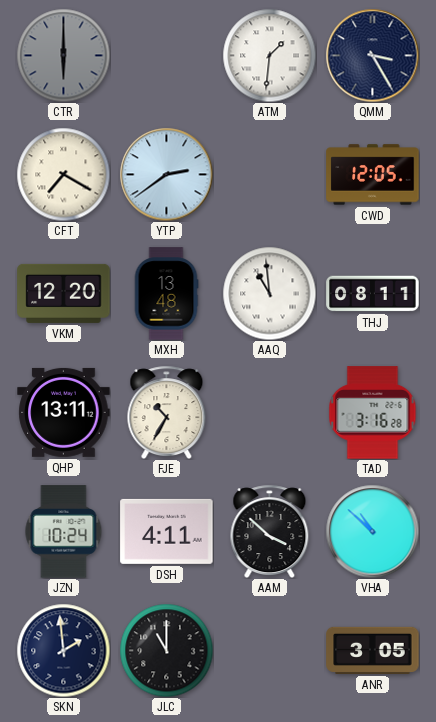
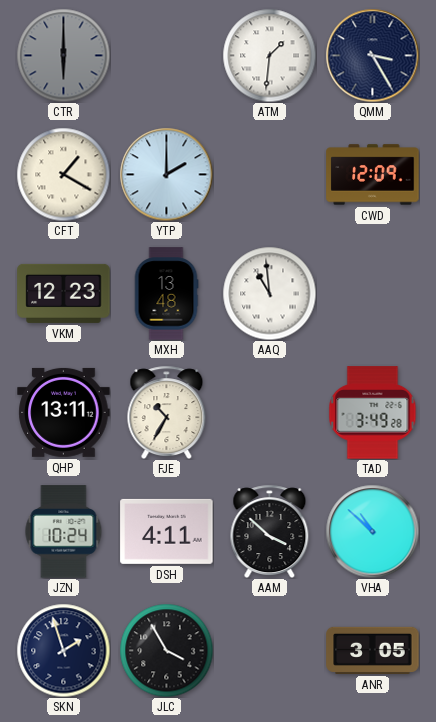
CFT: 7:20 -> 1:20 (63, 174)
YTP: 2:39 -> 2:00 (166, 174)
CWD: 12:05 -> 12:09 (373, 175)
VKM: 12:20 -> 12:23 (64, 293)
THJ: 08:11 -> none (373, 294)
TAD: 3:16 -> 3:49 (373, 413)
SKN: 1:59 -> 1:57 (63, 650)
JLC: 11:00 -> 3:55 (166, 650)
